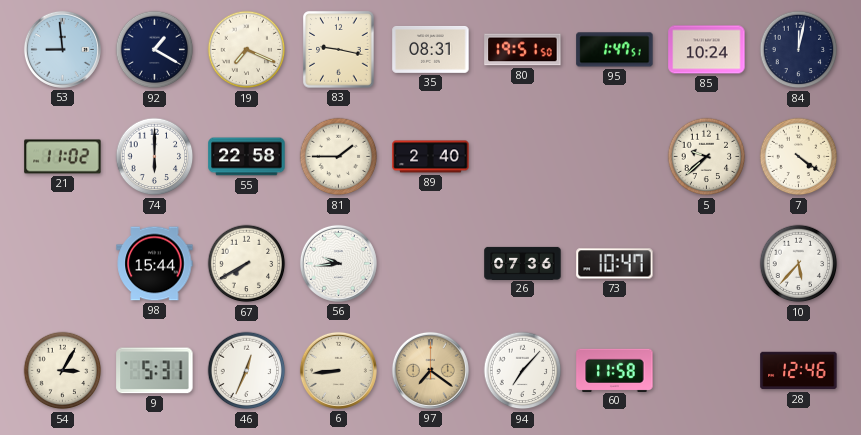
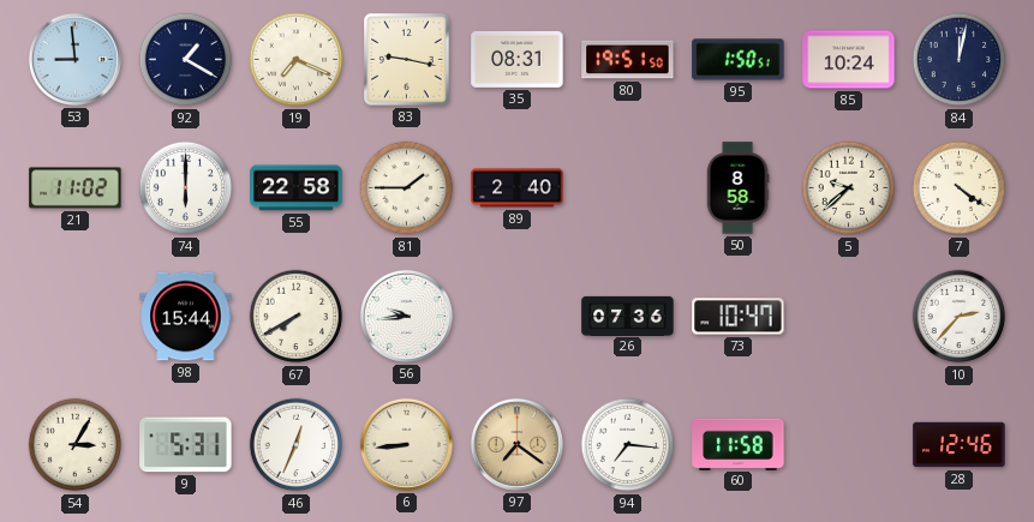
95: 1:47 -> 1:50 (739, 60)
50: none -> 8:58 (737, 188)
10: 5:37 -> 2:37 (960, 317)
94: 7:07 -> 7:16 (628, 445)
